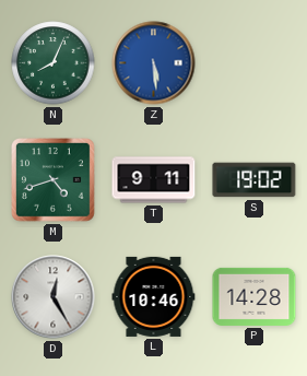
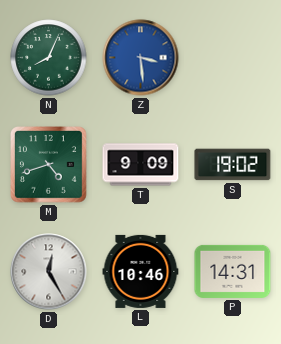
Z: 5:29 -> 3:29 (141, 58)
T: 9:11 -> 9:09 (141, 165)
P: 14:28 -> 14:31 (233, 271)
